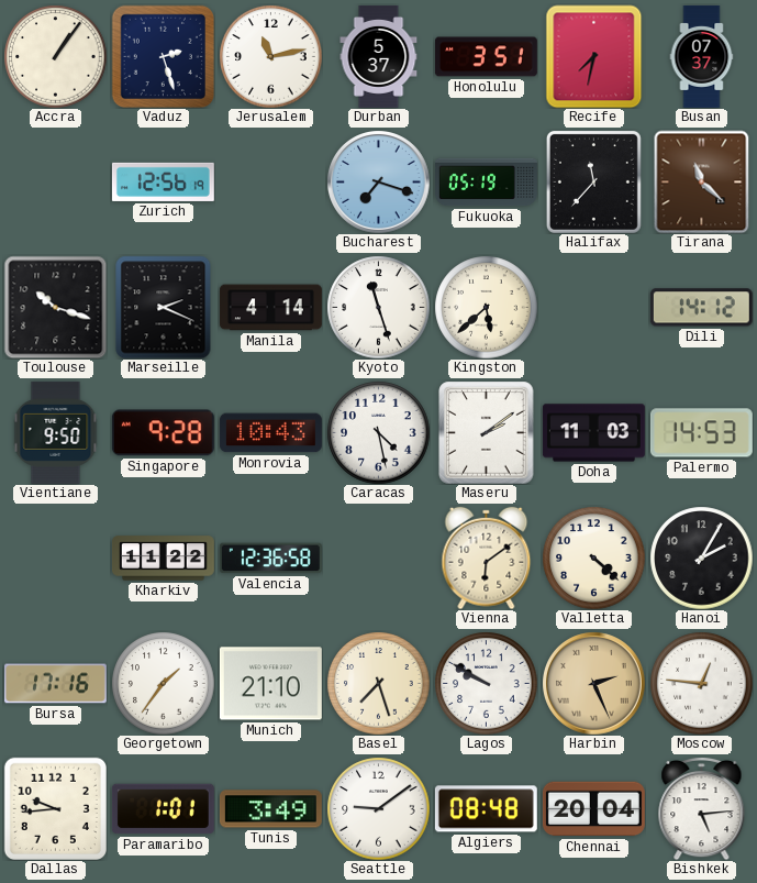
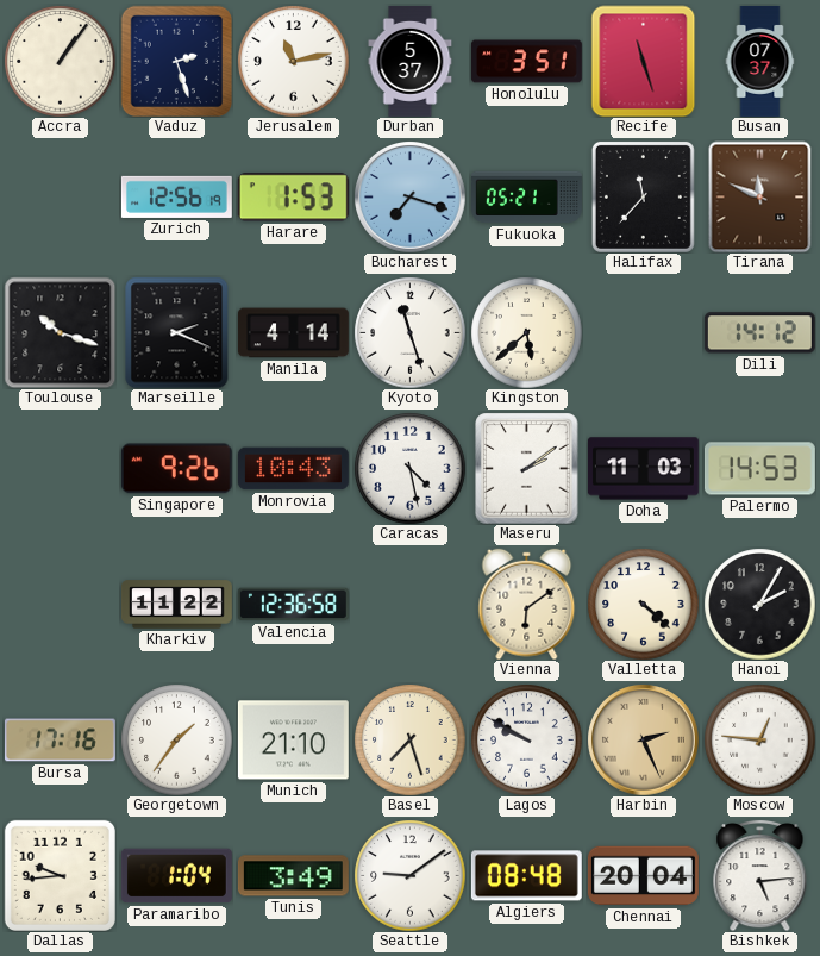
Recife: 7:32 -> 11:27 (644, 61)
Harare: none -> 1:53 (293, 198)
Fukuoka: 05:19 -> 05:21 (527, 198)
Tirana: 11:22 -> 11:49 (760, 196)
Vientiane: 9:50 -> none (56, 432)
Singapore: 9:28 -> 9:26 (176, 469)
Paramaribo: 1:01 -> 1:04 (176, 876)
